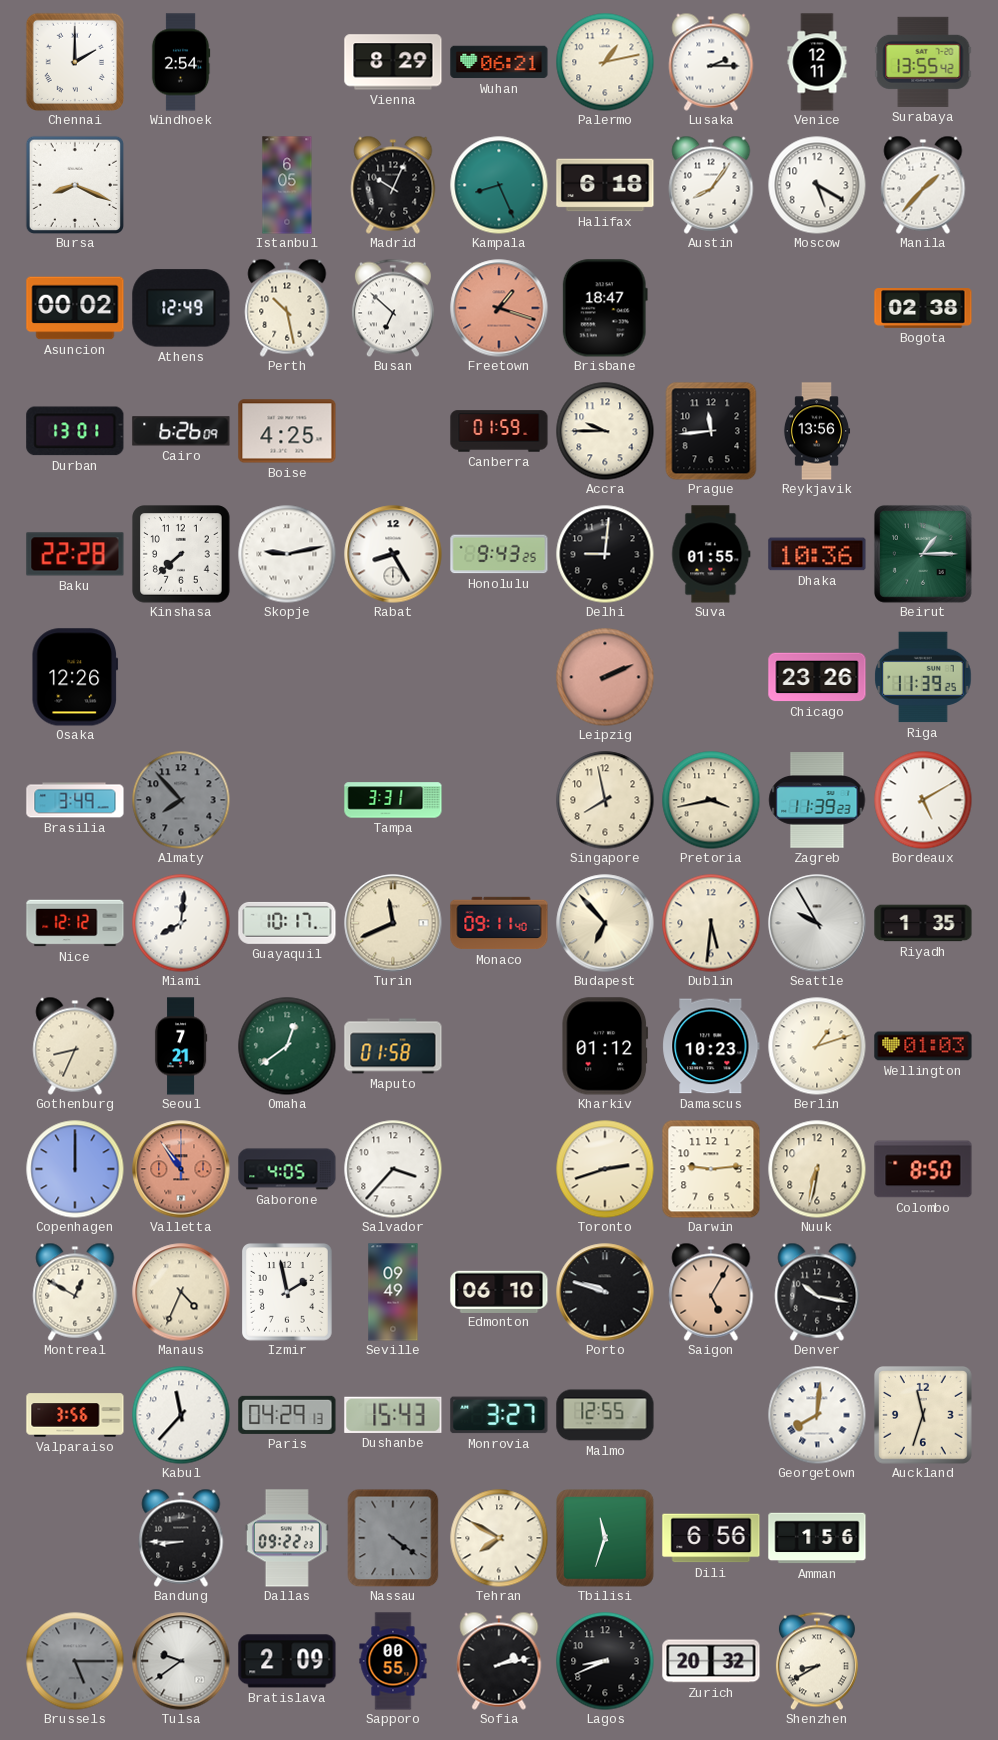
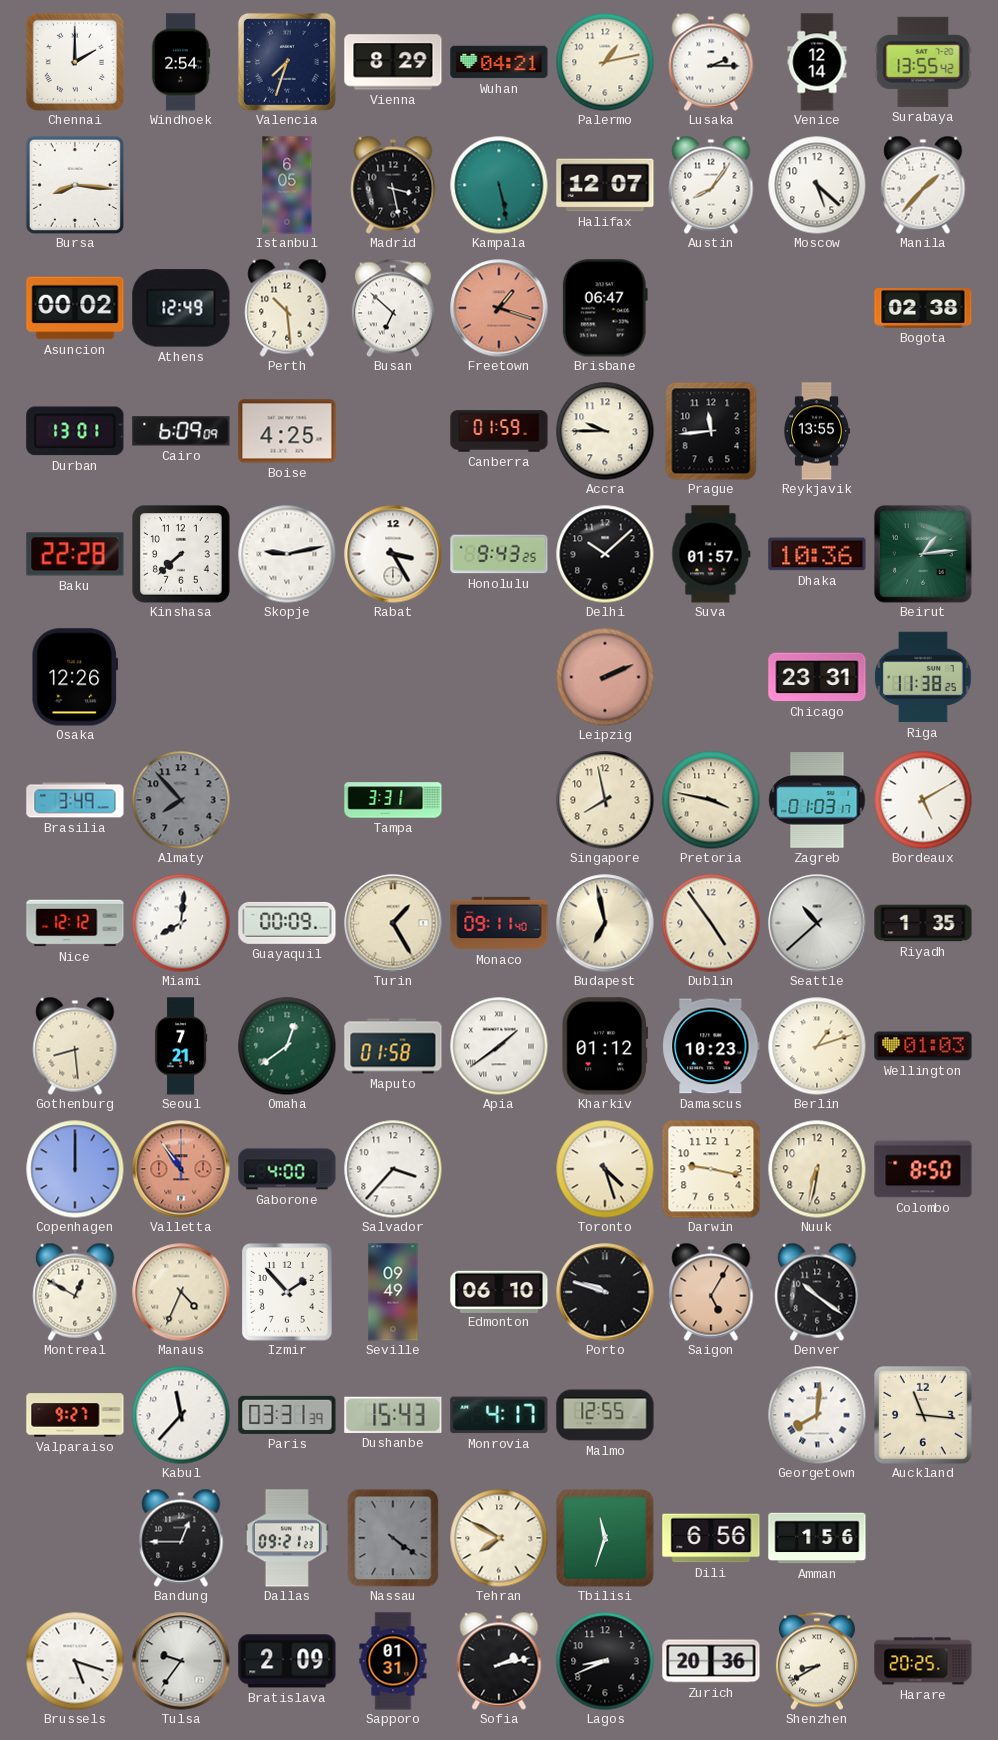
Valencia: none -> 7:33 (287, 62)
Wuhan: 06:21 -> 04:21 (499, 62)
Venice: 12:11 -> 12:14 (817, 62)
Bursa: 8:19 -> 8:16 (74, 184)
Madrid: 10:04 -> 3:28 (393, 185)
Kampala: 8:26 -> 5:28 (499, 185)
Halifax: 6:18 -> 12:07 (605, 185)
Moscow: 5:20 -> 5:22 (817, 185)
Perth: 10:28 -> 10:29 (287, 308)
Brisbane: 18:47 -> 06:47 (605, 308)
Cairo: 6:26 -> 6:09 (181, 431)
Reykjavik: 13:56 -> 13:55 (817, 431)
Rabat: 8:25 -> 3:25 (393, 554)
Delhi: 9:01 -> 10:08 (605, 554)
Suva: 01:55 -> 01:57 (711, 554)
Beirut: 1:15 -> 1:14 (923, 554)
Chicago: 23:26 -> 23:31 (817, 677)
Riga: 11:39 -> 11:38 (923, 677)
Pretoria: 3:43 -> 3:47 (711, 800)
Zagreb: 11:39 -> 01:03 (817, 800)
Guayaquil: 10:17 -> 00:09 (287, 923)
Turin: 11:41 -> 1:25 (393, 923)
Budapest: 6:53 -> 6:58 (605, 923)
Dublin: 5:31 -> 4:54 (711, 923)
Seattle: 9:55 -> 10:38 (817, 923)
Gothenburg: 8:34 -> 8:29 (75, 1046)
Apia: none -> 1:39 (499, 1046)
Gaborone: 4:05 -> 4:00 (287, 1169)
Toronto: 2:42 -> 4:27 (605, 1169)
Darwin: 9:14 -> 9:17 (711, 1169)
Izmir: 1:58 -> 1:53 (288, 1292)
Denver: 10:17 -> 10:21 (817, 1292)
Valparaiso: 3:56 -> 9:27 (75, 1415)
Paris: 04:29 -> 03:31 (287, 1415)
Monrovia: 3:27 -> 4:17 (499, 1415)
Auckland: 11:33 -> 11:16 (924, 1416)
Bandung: 8:45 -> 12:45 (181, 1538)
Dallas: 09:22 -> 09:21 (287, 1538)
Brussels: 5:15 -> 5:18 (75, 1661)
Brussels dial: grey -> white (75, 1661)
Tulsa: 9:39 -> 9:36 (181, 1661)
Sapporo: 00:55 -> 01:31 (393, 1661)
Zurich: 20:32 -> 20:36 (711, 1661)
Harare: none -> 20:25 (923, 1661)
